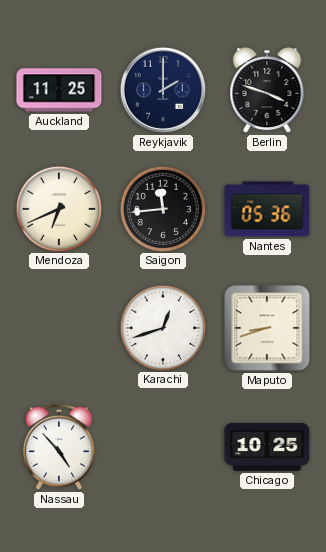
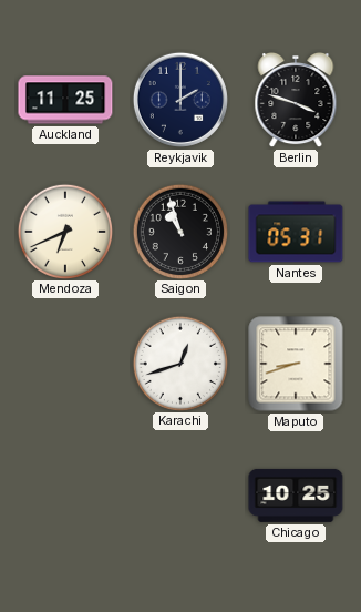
Saigon: 11:44 -> 10:57 (179, 231)
Nantes: 05:36 -> 05:31 (296, 232)
Nassau: 4:53 -> none (59, 447)
